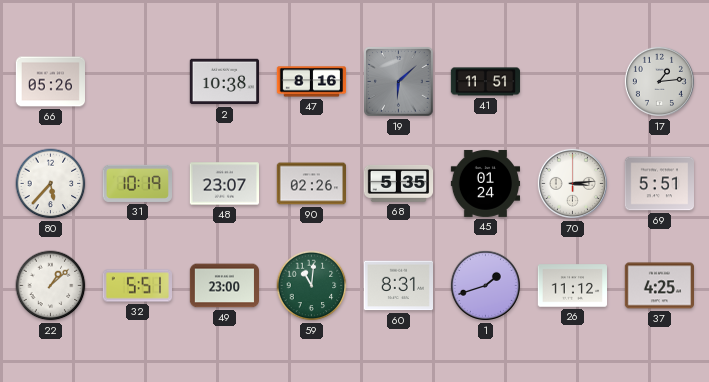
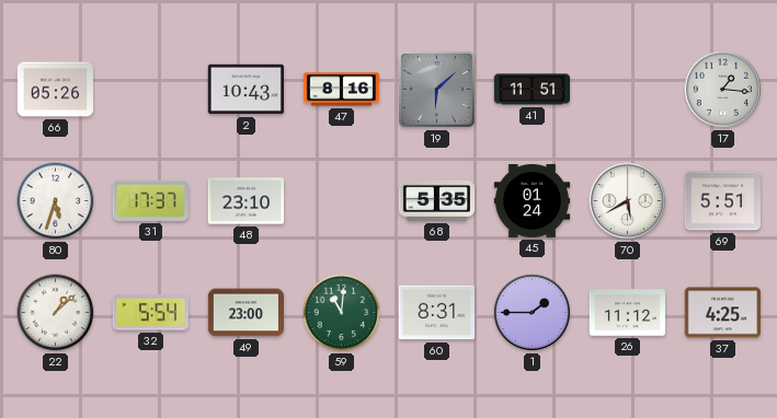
2: 10:38 -> 10:43 (245, 90)
17: 1:14 -> 1:16 (722, 89)
80: 5:37 -> 5:33 (56, 201)
31: 10:19 -> 17:37 (150, 200)
48: 23:07 -> 23:10 (245, 201)
90: 02:26 -> none (311, 184)
70: 3:14 -> 5:40 (627, 200)
32: 5:51 -> 5:54 (150, 313)
1: 1:42 -> 1:45 (532, 312)
